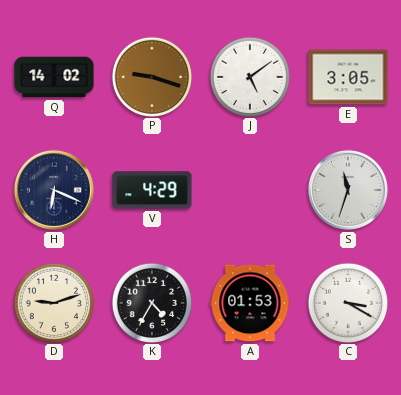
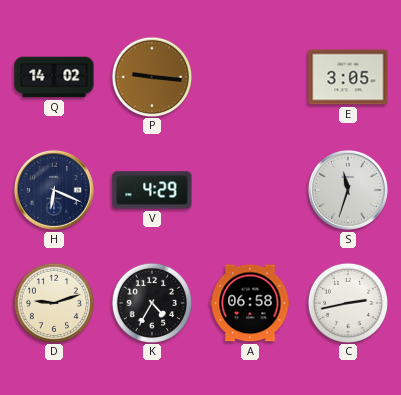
P: 9:18 -> 9:16 (151, 76)
J: 5:09 -> none (249, 76)
A: 01:53 -> 06:58 (250, 303)
C: 3:20 -> 2:43 (347, 302)
